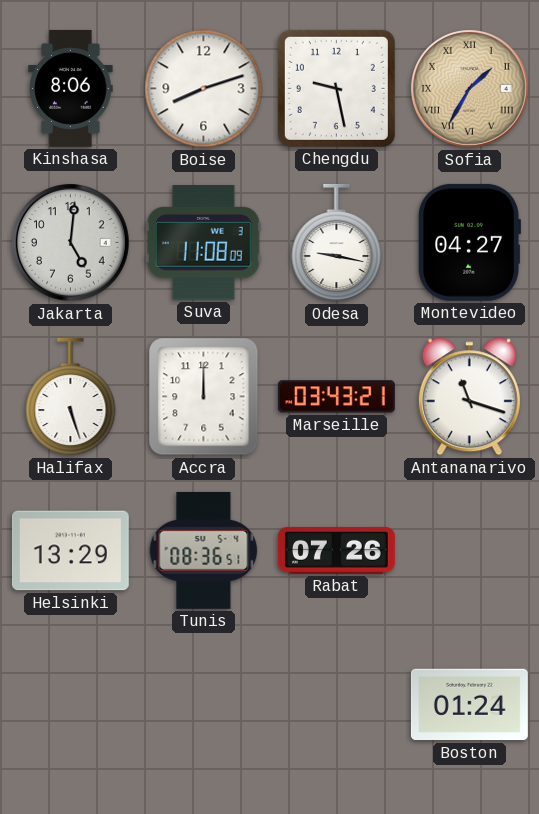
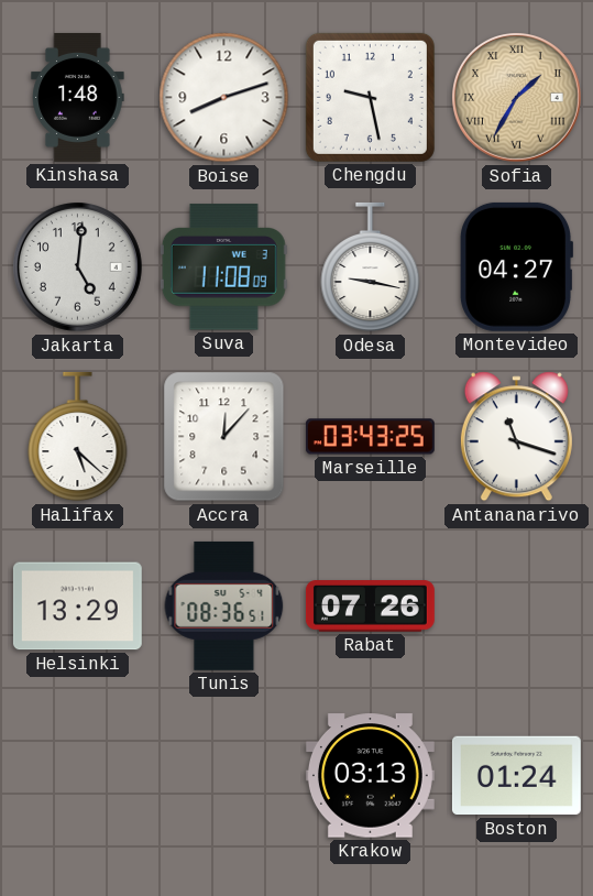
Kinshasa: 8:06 -> 1:48 (78, 97)
Halifax: 5:27 -> 5:22 (78, 437)
Accra: 12:00 -> 12:07 (224, 437)
Marseille: 03:43:21 -> 03:43:25 (370, 437)
Krakow: none -> 03:13 (370, 776)
